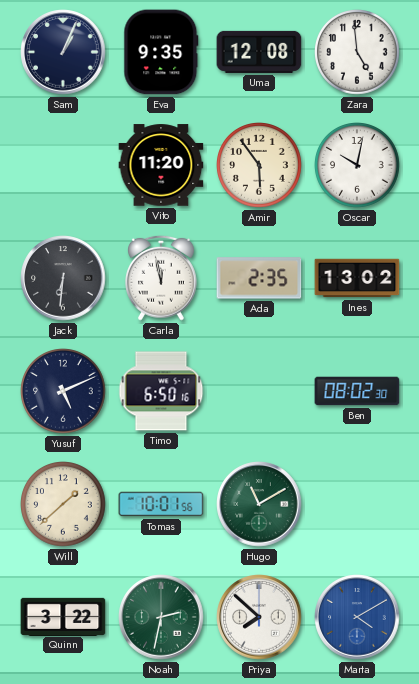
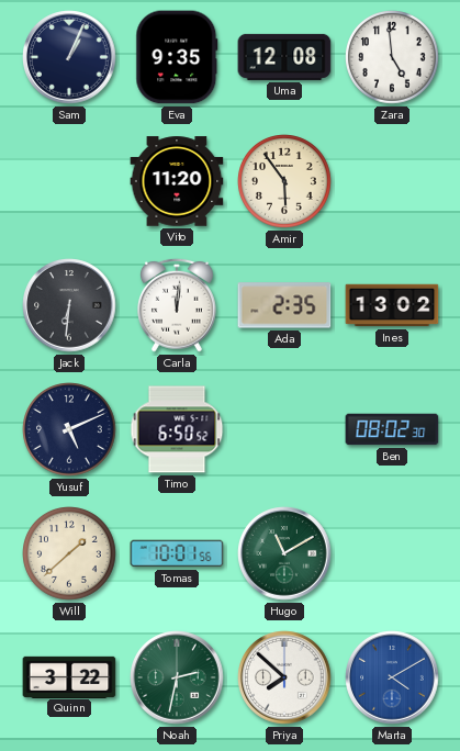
Oscar: 10:02 -> none (358, 166)
Carla: 11:58 -> 12:01 (178, 305)
Timo: 6:50:16 -> 6:50:52 (177, 429)
